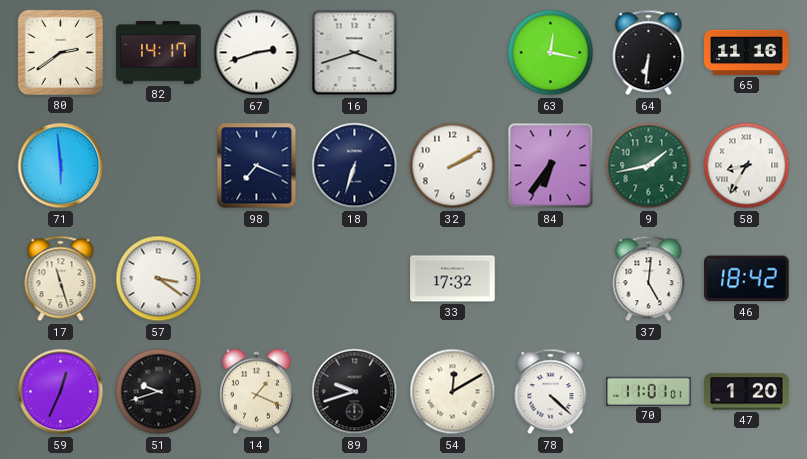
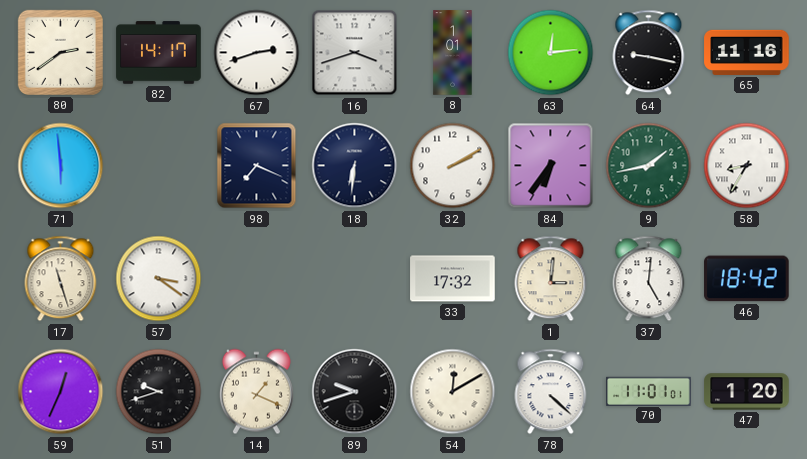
8: none -> 1:01 (453, 53)
63: 12:17 -> 12:14 (551, 53)
64: 6:31 -> 9:17 (649, 53)
18: 6:33 -> 6:31 (355, 166)
1: none -> 3:01 (551, 279)
